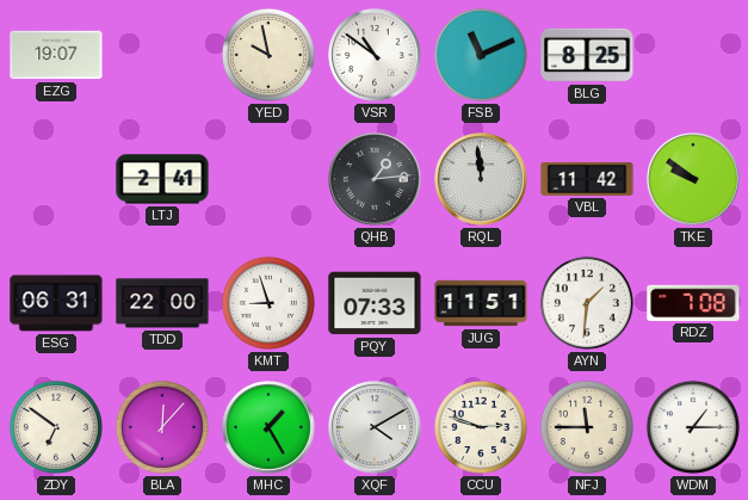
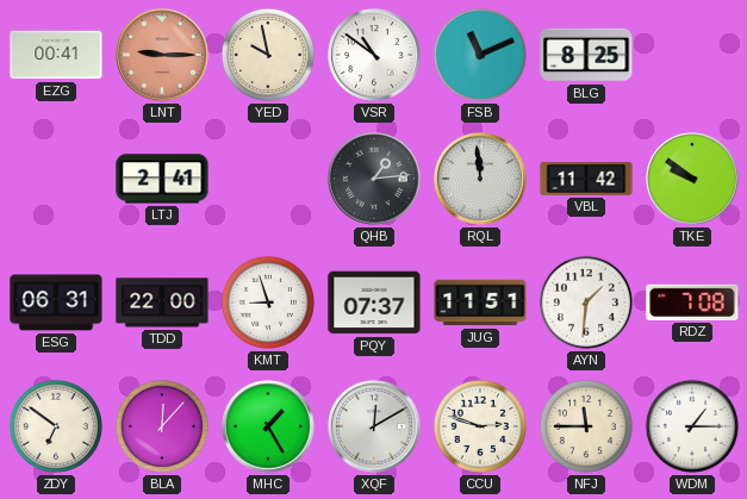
EZG: 19:07 -> 00:41 (56, 55)
LNT: none -> 9:15 (162, 55)
PQY: 07:33 -> 07:37 (374, 302)
XQF: 4:10 -> 12:10 (374, 426)
